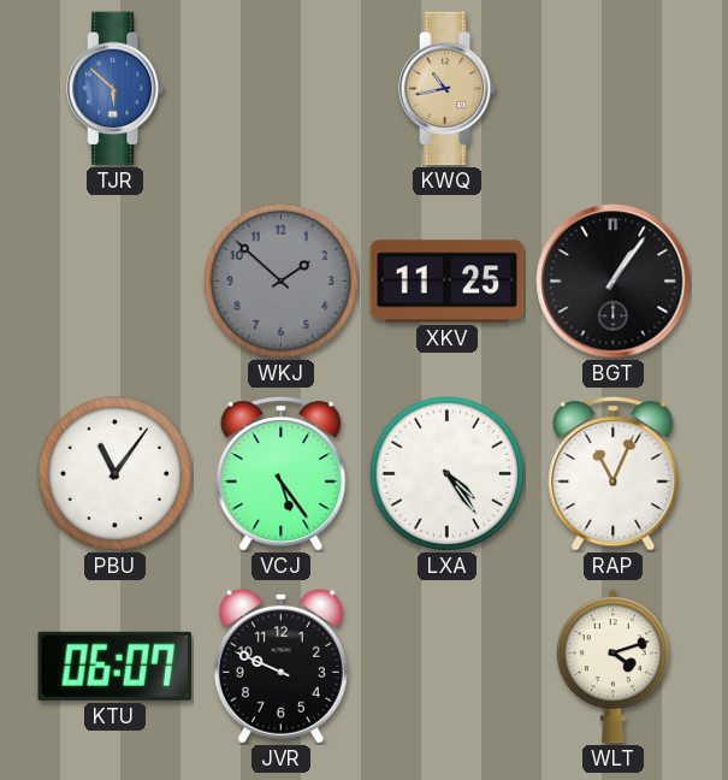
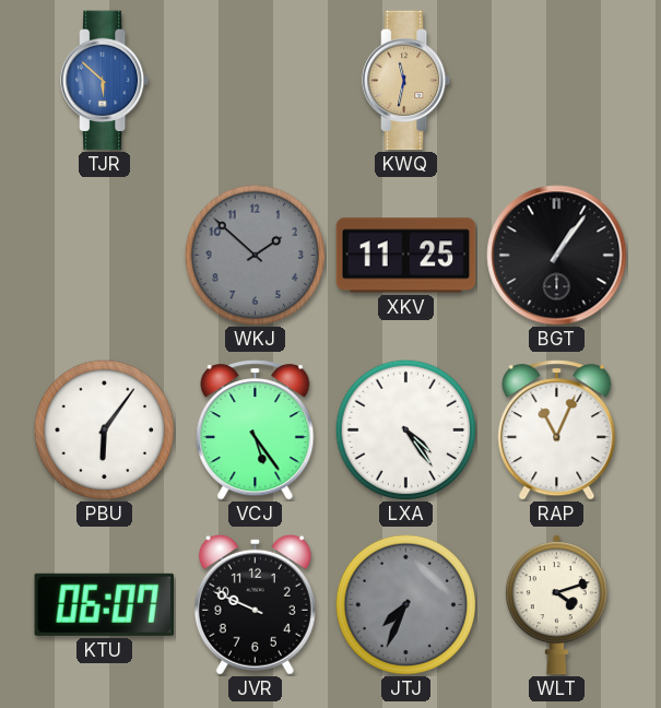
KWQ: 10:43 -> 11:32 (408, 81)
PBU: 11:06 -> 6:06 (104, 429)
JTJ: none -> 7:34 (405, 604)
